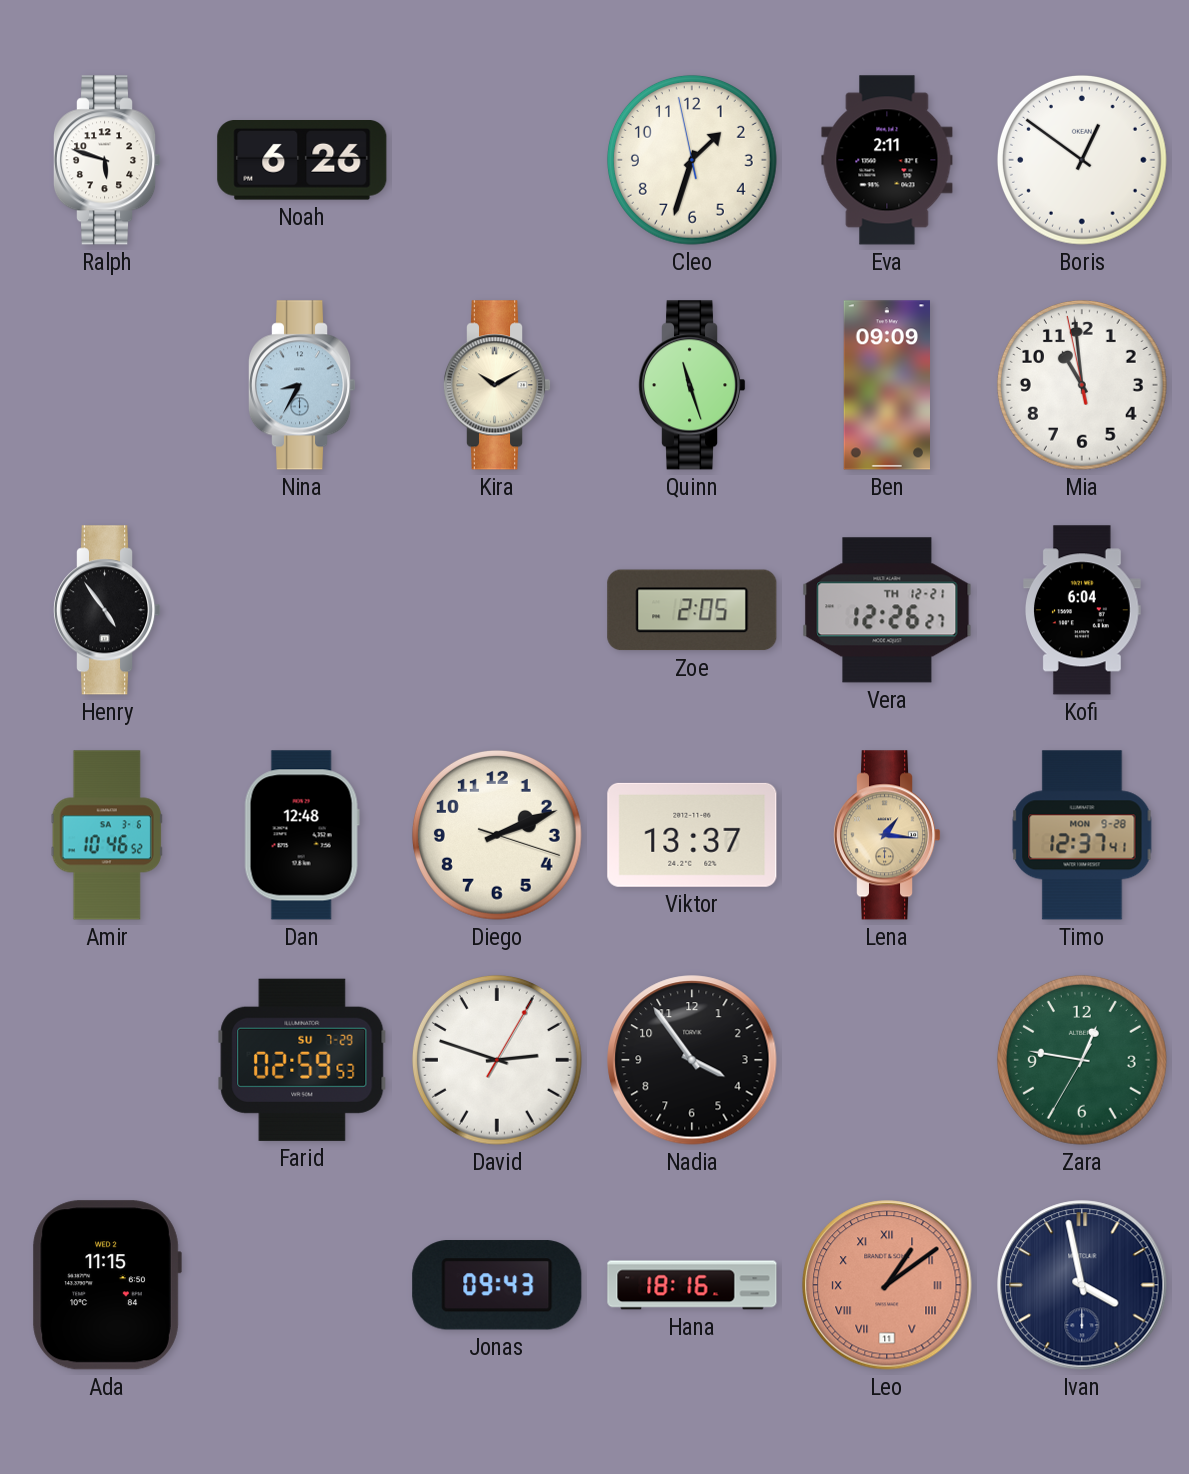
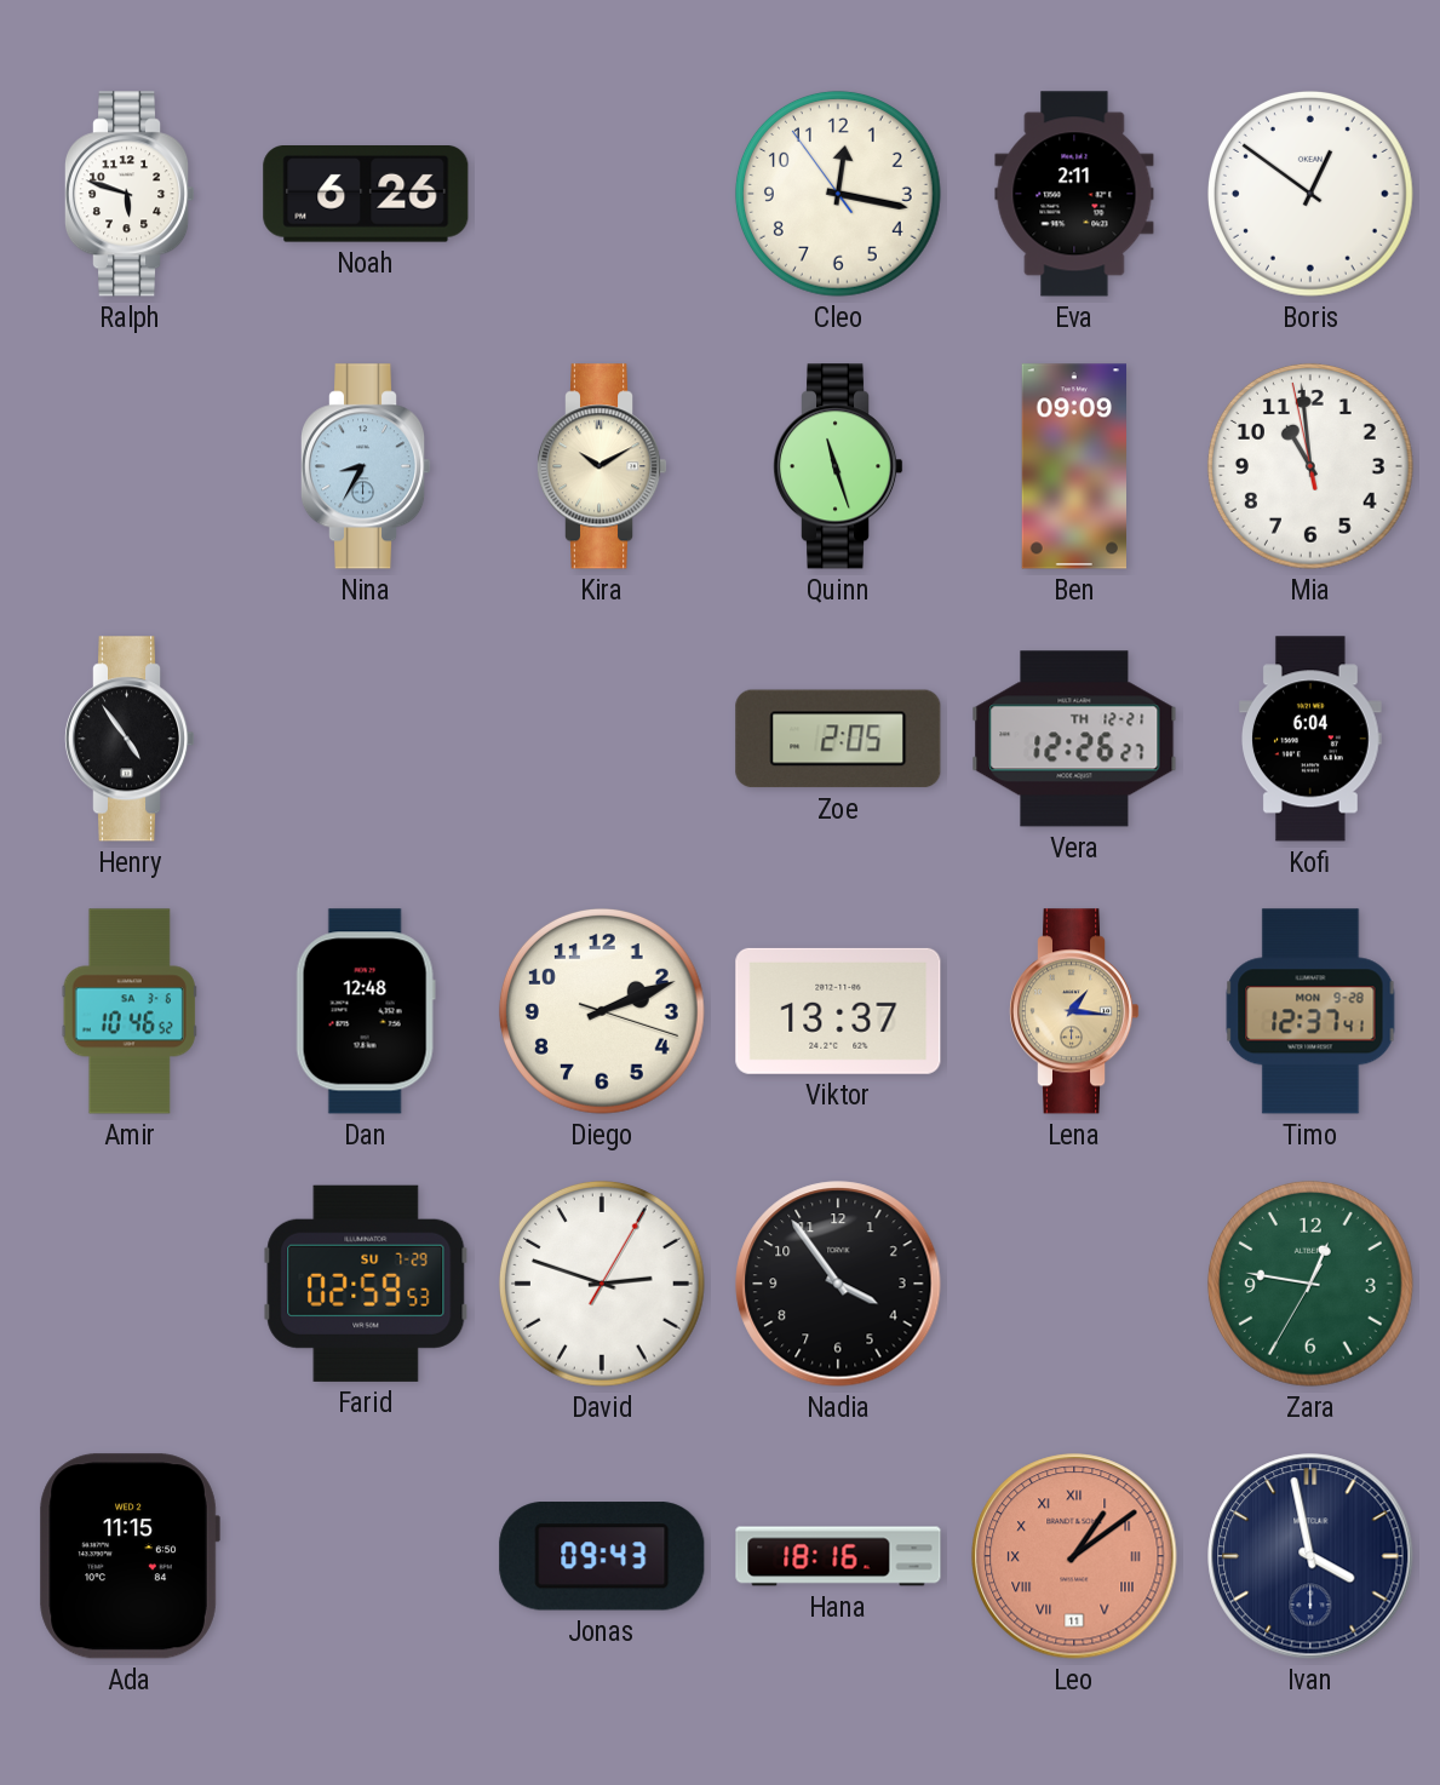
Cleo: 1:32 -> 12:16 (838, 194)
